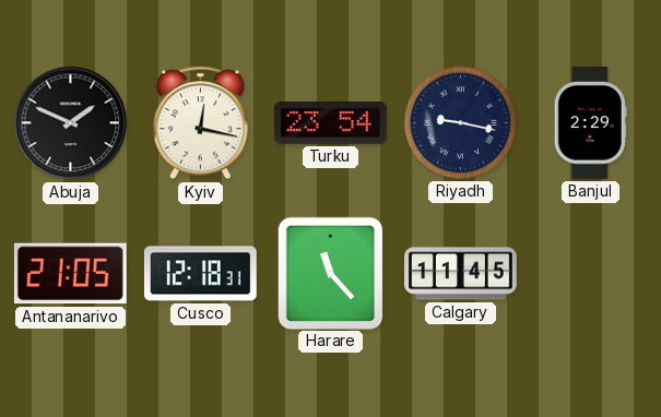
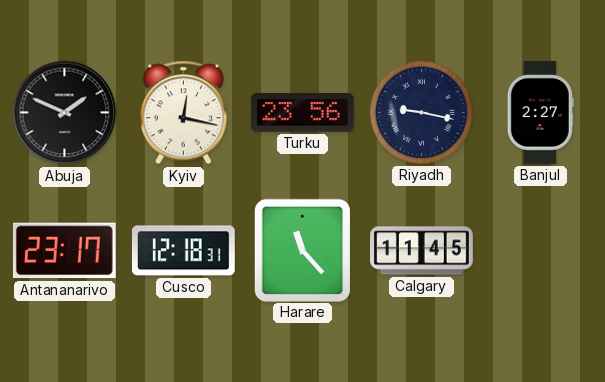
Turku: 23:54 -> 23:56 (303, 113)
Banjul: 2:29 -> 2:27 (540, 113)
Antananarivo: 21:05 -> 23:17 (64, 251)
